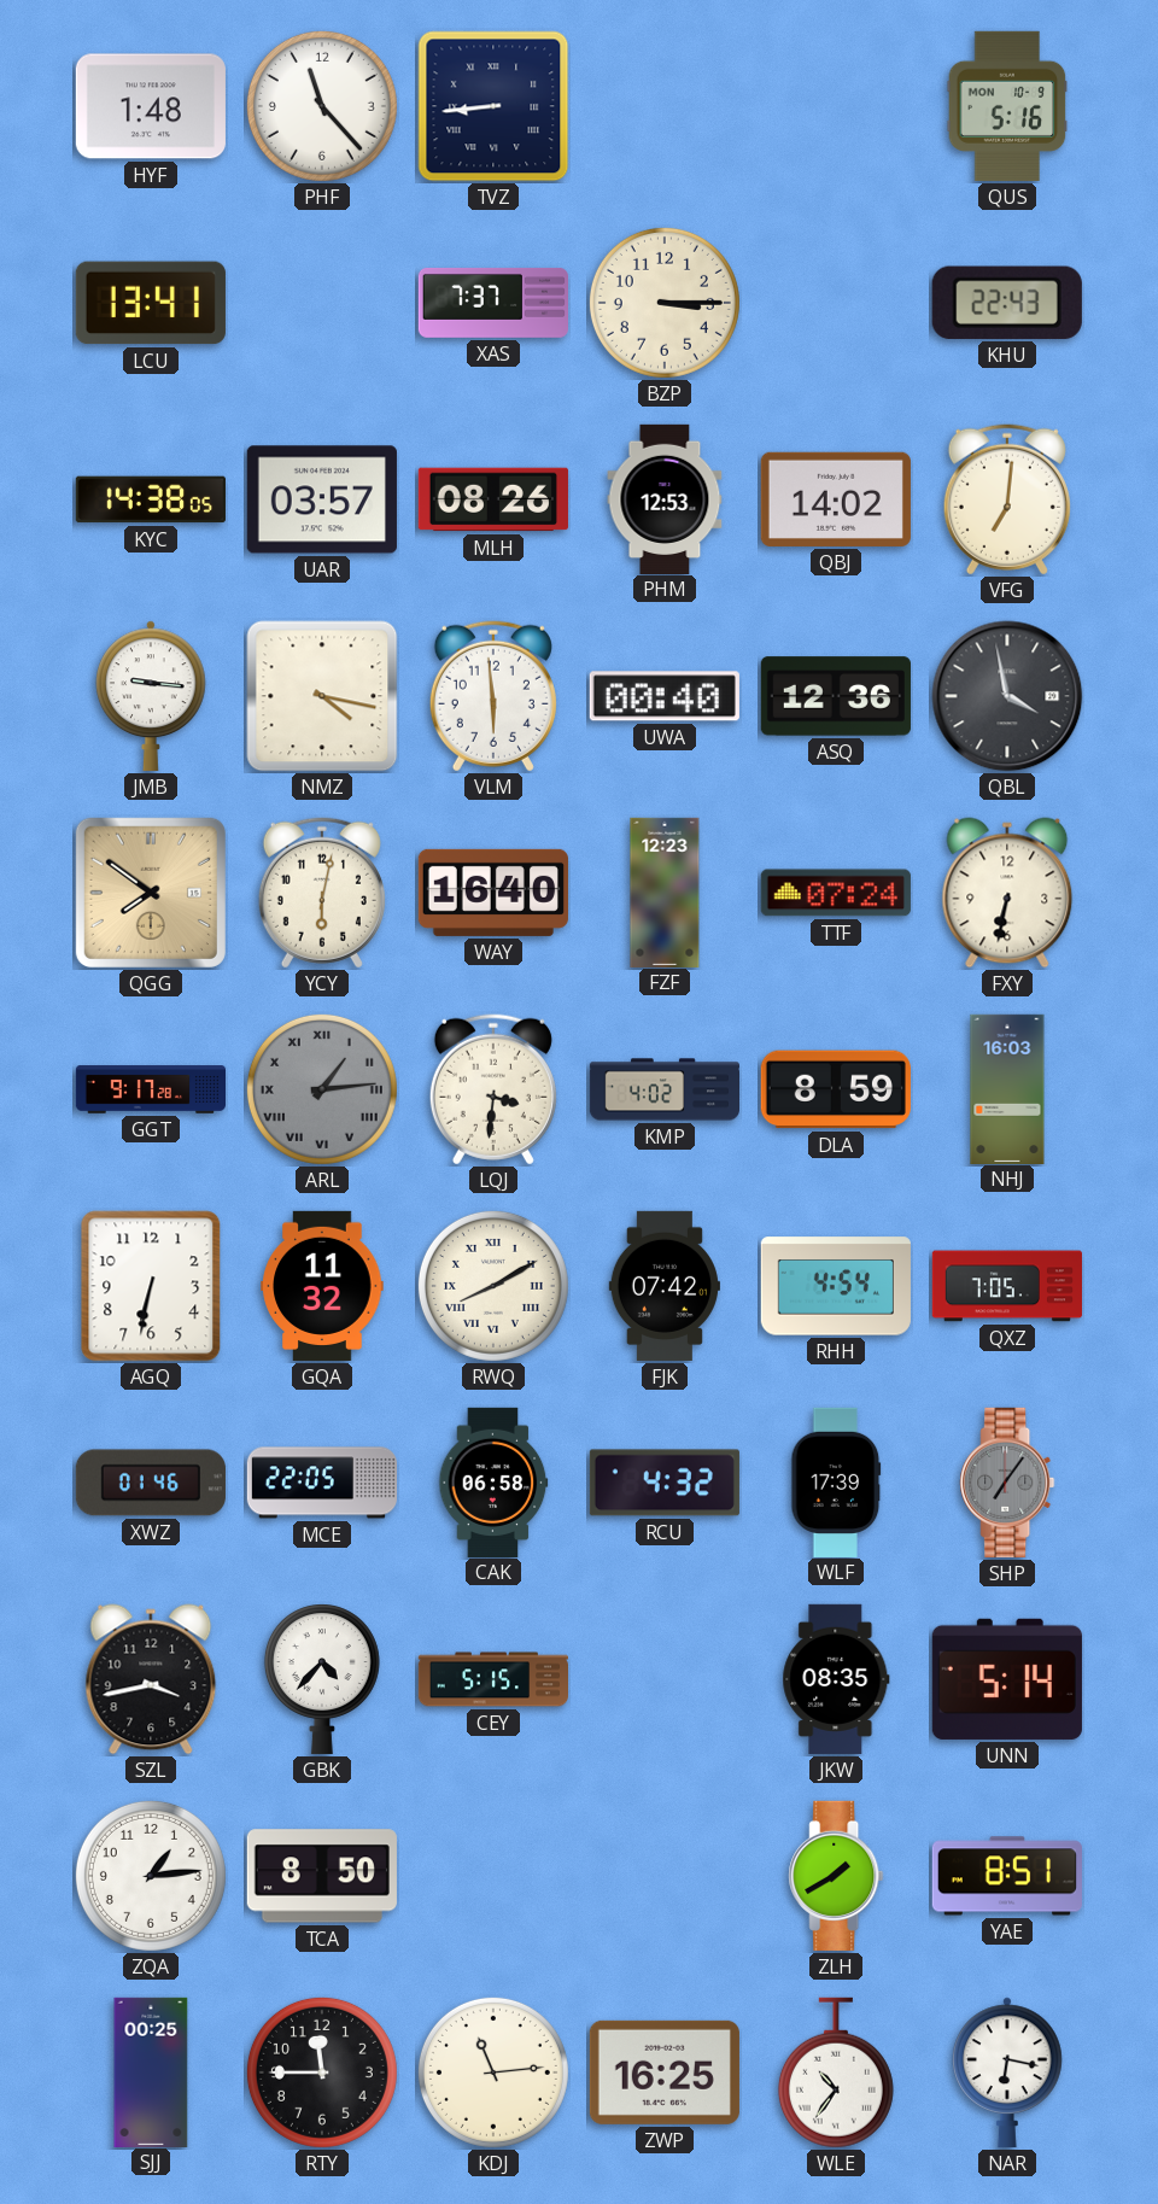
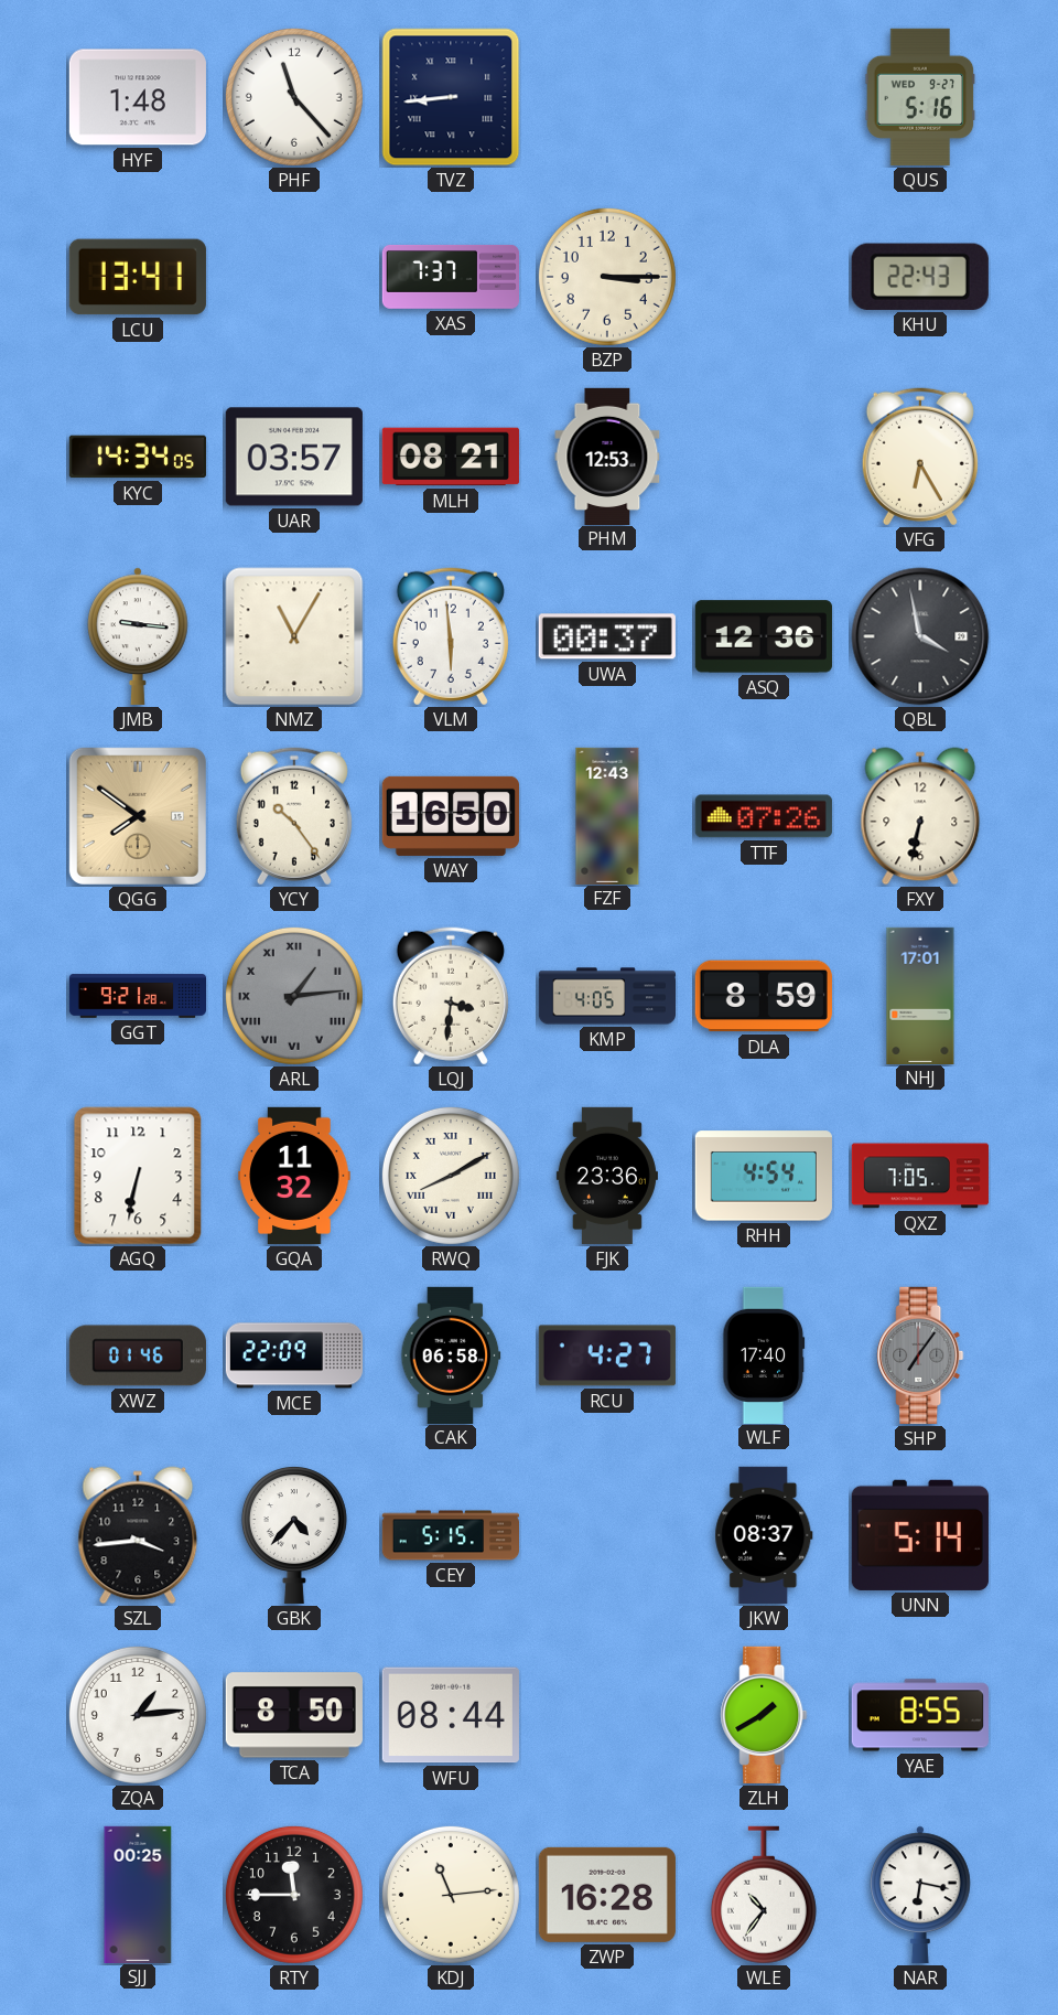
QUS date: MON 10-9 -> WED 9-27 (920, 97)
KYC: 14:38 -> 14:34 (138, 457)
MLH: 08:26 -> 08:21 (451, 457)
QBJ: 14:02 -> none (836, 499)
VFG: 7:01 -> 6:25 (920, 457)
NMZ: 4:17 -> 11:05 (294, 636)
UWA: 00:40 -> 00:37 (607, 636)
YCY: 6:02 -> 10:24 (294, 816)
WAY: 16:40 -> 16:50 (451, 816)
FZF: 12:23 -> 12:43 (607, 815)
TTF: 07:24 -> 07:26 (764, 816)
GGT: 9:17 -> 9:21 (138, 996)
KMP: 4:02 -> 4:05 (606, 996)
NHJ: 16:03 -> 17:01 (920, 995)
FJK: 07:42 -> 23:36 (607, 1176)
MCE: 22:05 -> 22:09 (293, 1355)
RCU: 4:32 -> 4:27 (607, 1355)
WLF: 17:39 -> 17:40 (764, 1354)
SZL: 3:43 -> 3:44 (138, 1535)
JKW: 08:35 -> 08:37 (764, 1535)
WFU: none -> 08:44 (451, 1715)
YAE: 8:51 -> 8:55 (920, 1715)
ZWP: 16:25 -> 16:28 (607, 1895)
